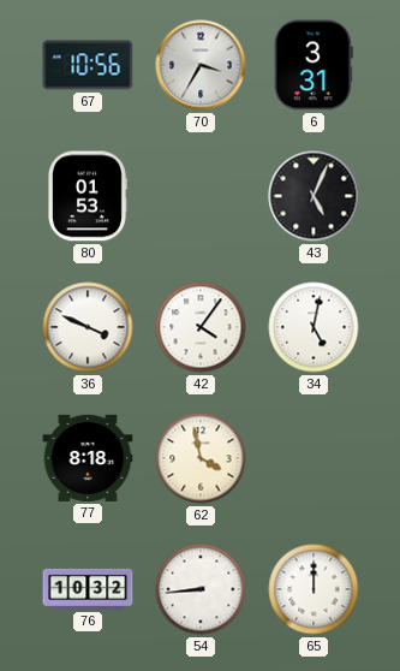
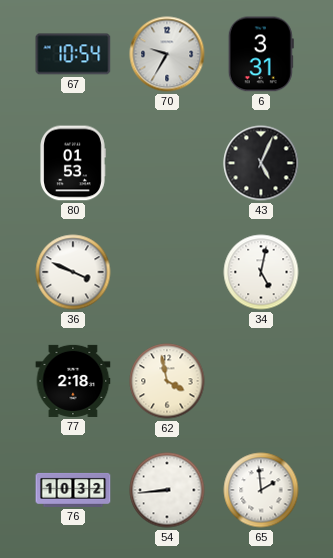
67: 10:56 -> 10:54 (73, 54)
70: 3:35 -> 9:35 (167, 54)
42: 4:06 -> none (201, 327)
77: 8:18 -> 2:18 (73, 381)
65: 12:00 -> 1:59 (261, 490)
